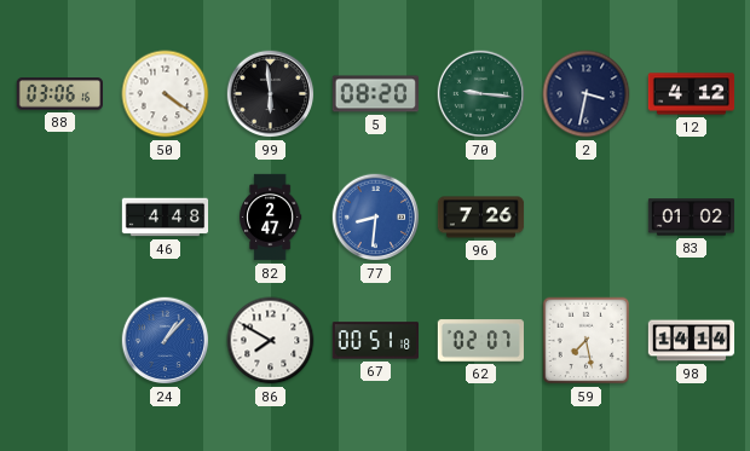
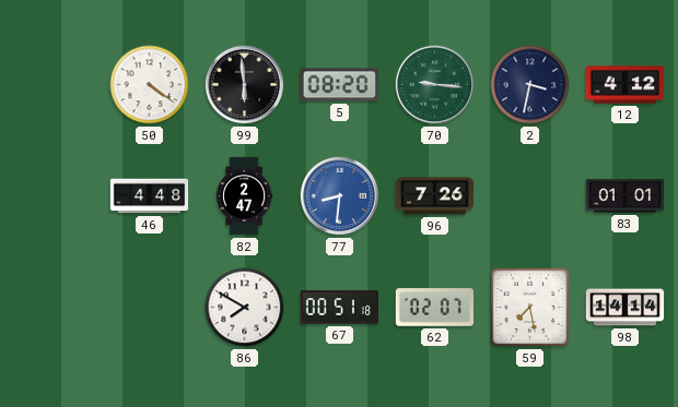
88: 03:06 -> none (59, 94)
83: 01:02 -> 01:01 (626, 196)
24: 1:07 -> none (166, 341)
